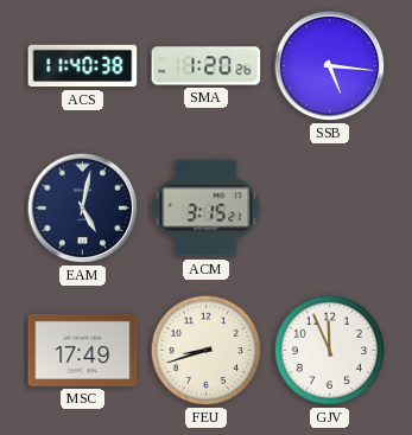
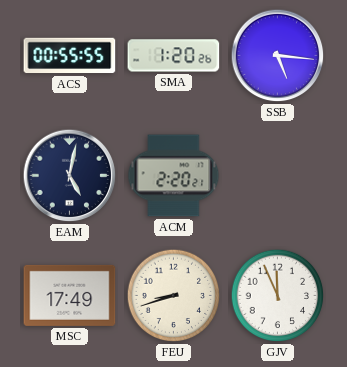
ACS: 11:40 -> 00:55 (70, 56)
ACM: 3:15 -> 2:20 (174, 176)
